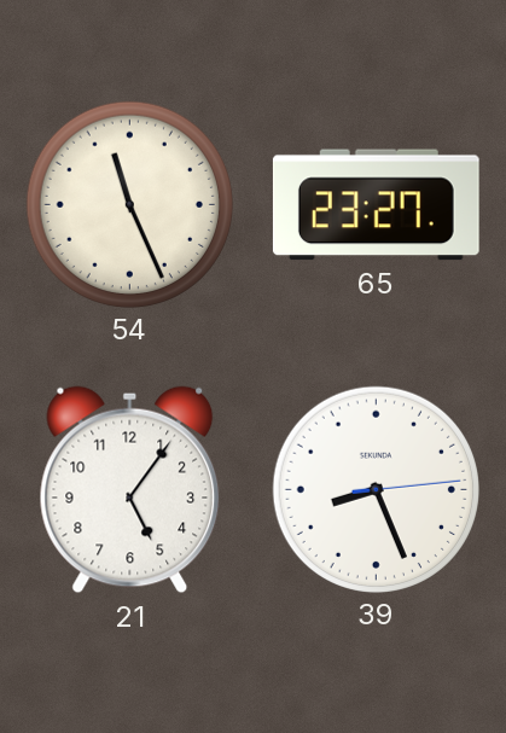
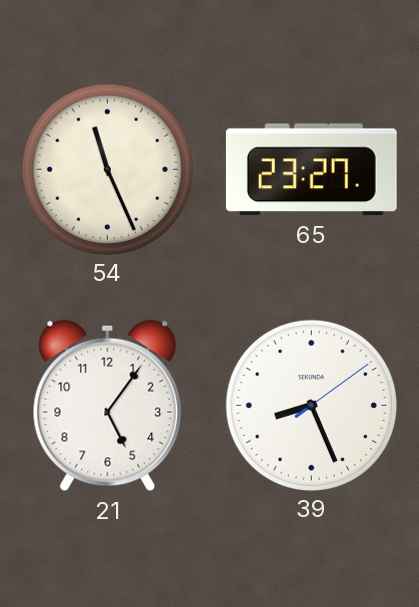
39: 8:26:14 -> 8:26:09 (311, 405)
